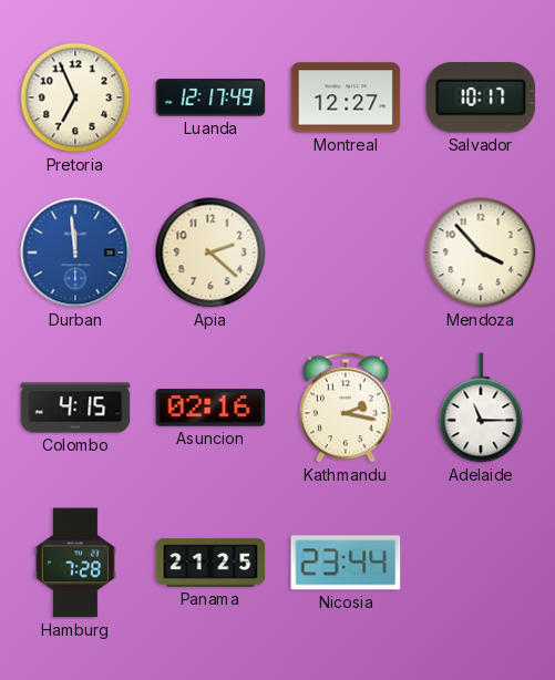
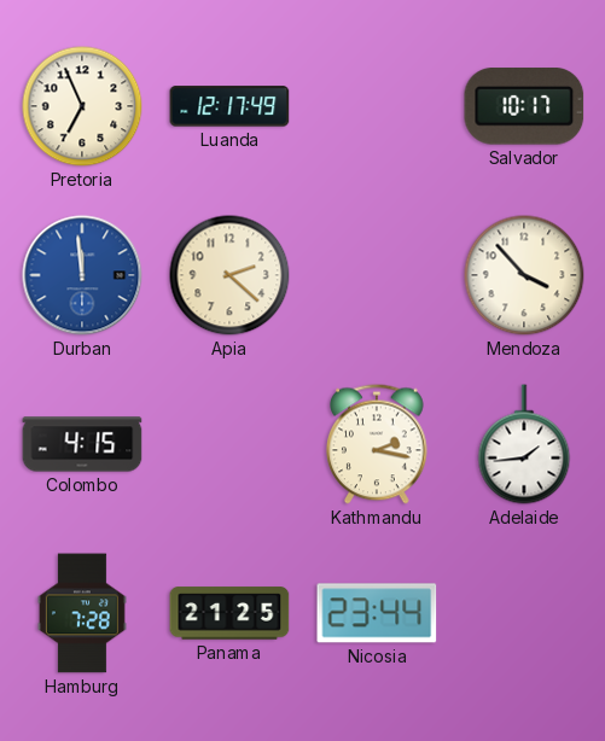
Montreal: 12:27 -> none (346, 97)
Asuncion: 02:16 -> none (210, 408)
Adelaide: 11:15 -> 1:44 (524, 444)
